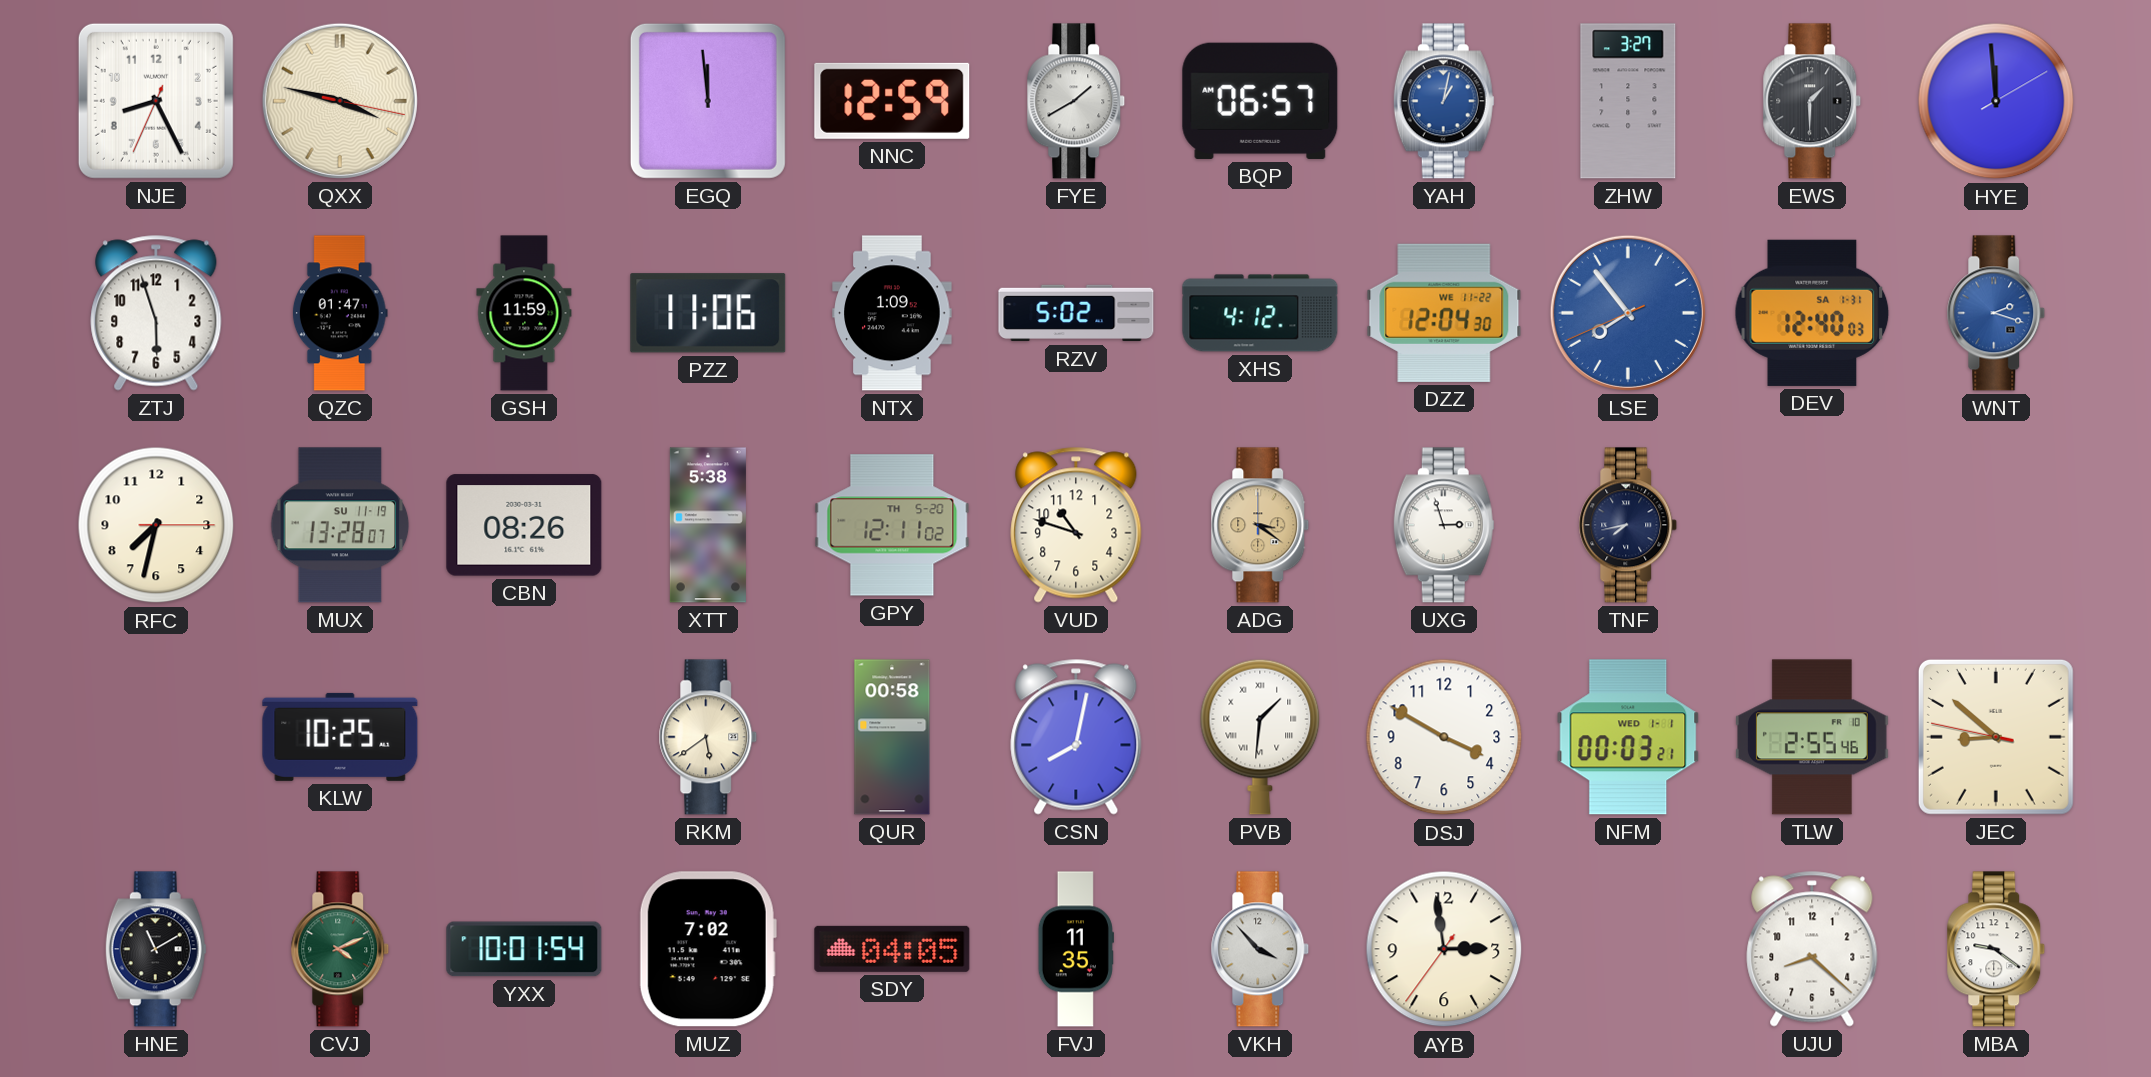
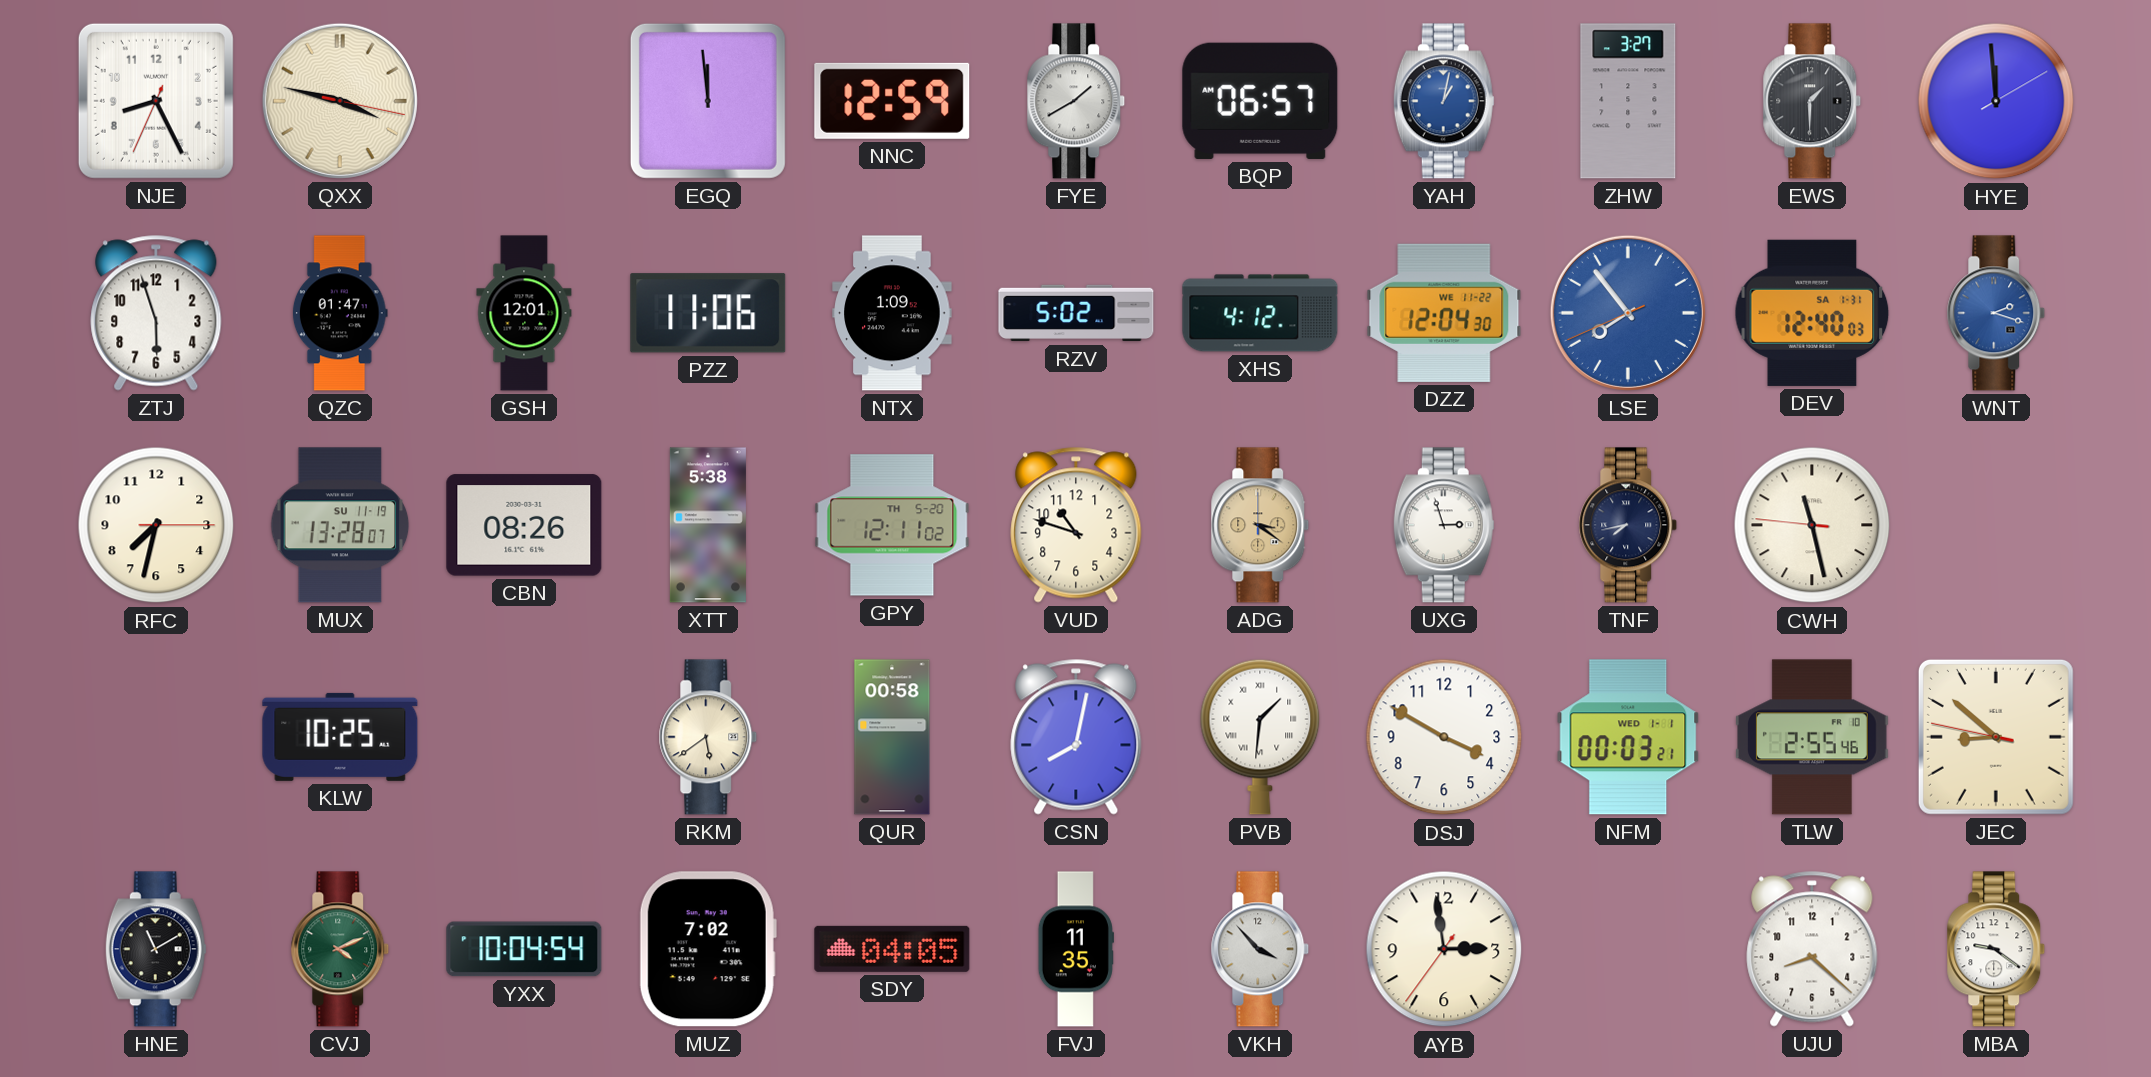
GSH: 11:59 -> 12:01 (524, 313)
CWH: none -> 11:27 (1812, 525)
YXX: 10:01 -> 10:04 (524, 949)
